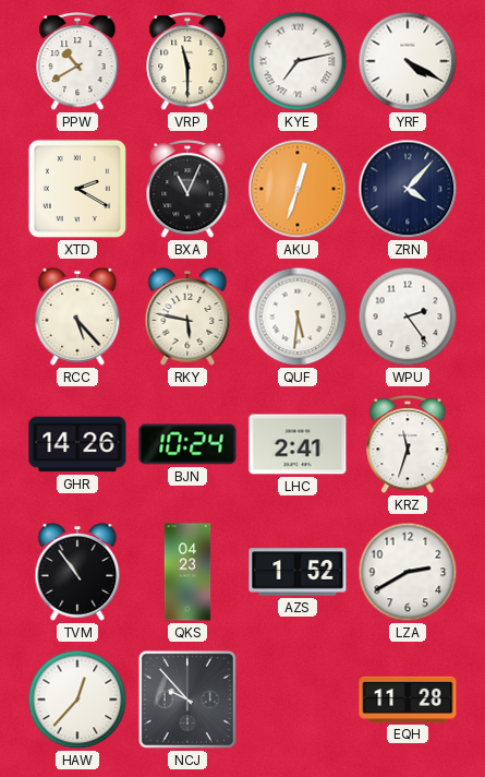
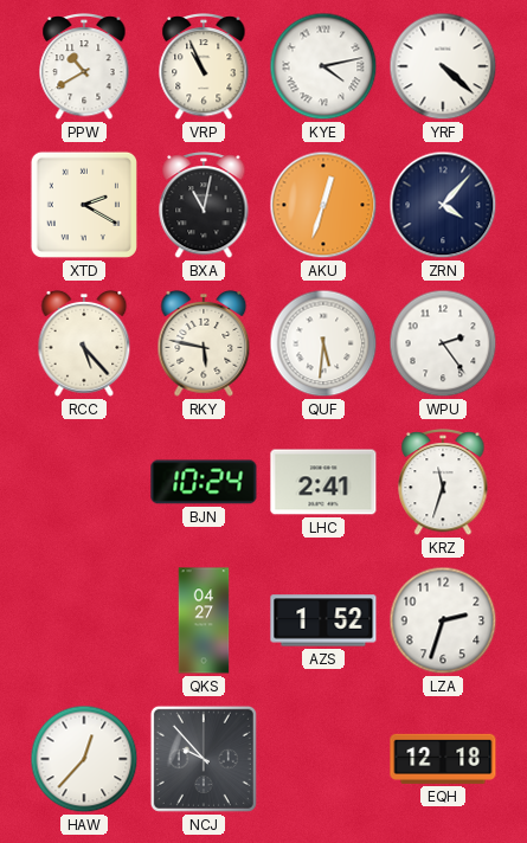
VRP: 11:30 -> 10:56 (204, 66)
KYE: 7:13 -> 4:13 (323, 66)
YRF: 4:20 -> 4:22 (443, 66)
BXA: 11:04 -> 11:02 (204, 205)
GHR: 14:26 -> none (77, 444)
TVM: 10:54 -> none (77, 572)
QKS: 04:23 -> 04:27 (204, 620)
LZA: 2:40 -> 2:33 (443, 620)
EQH: 11:28 -> 12:18 (443, 759)
